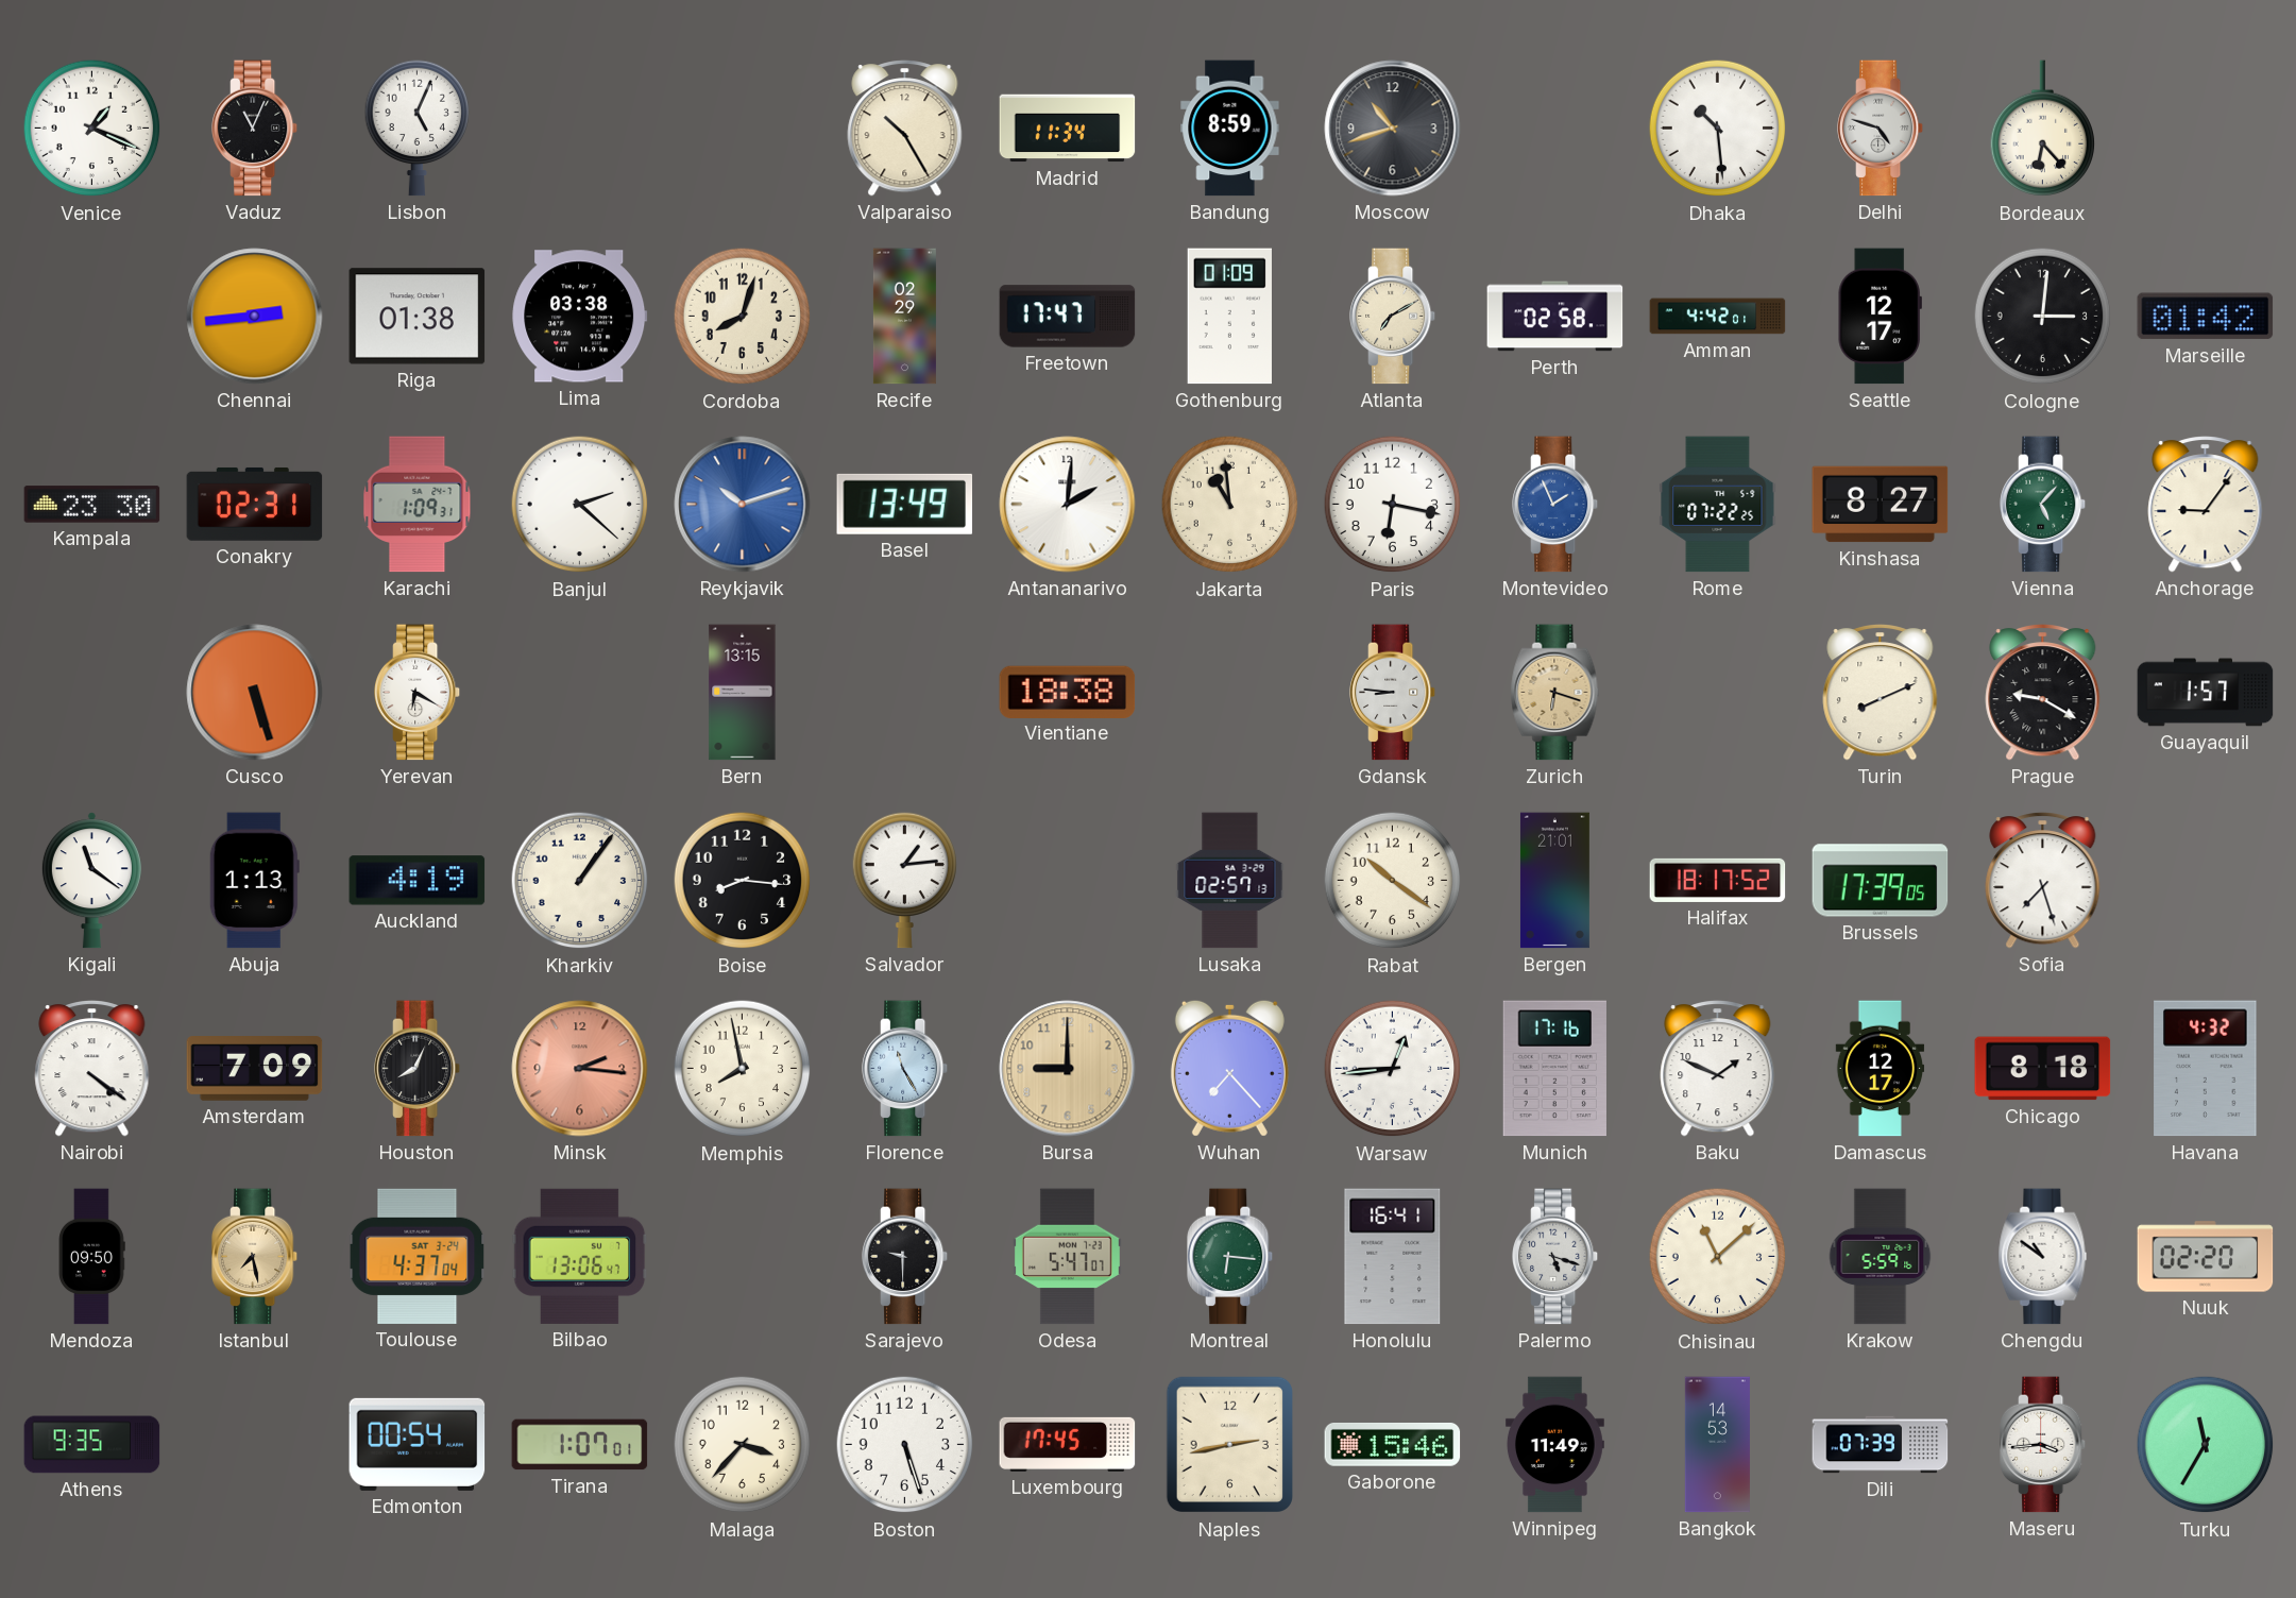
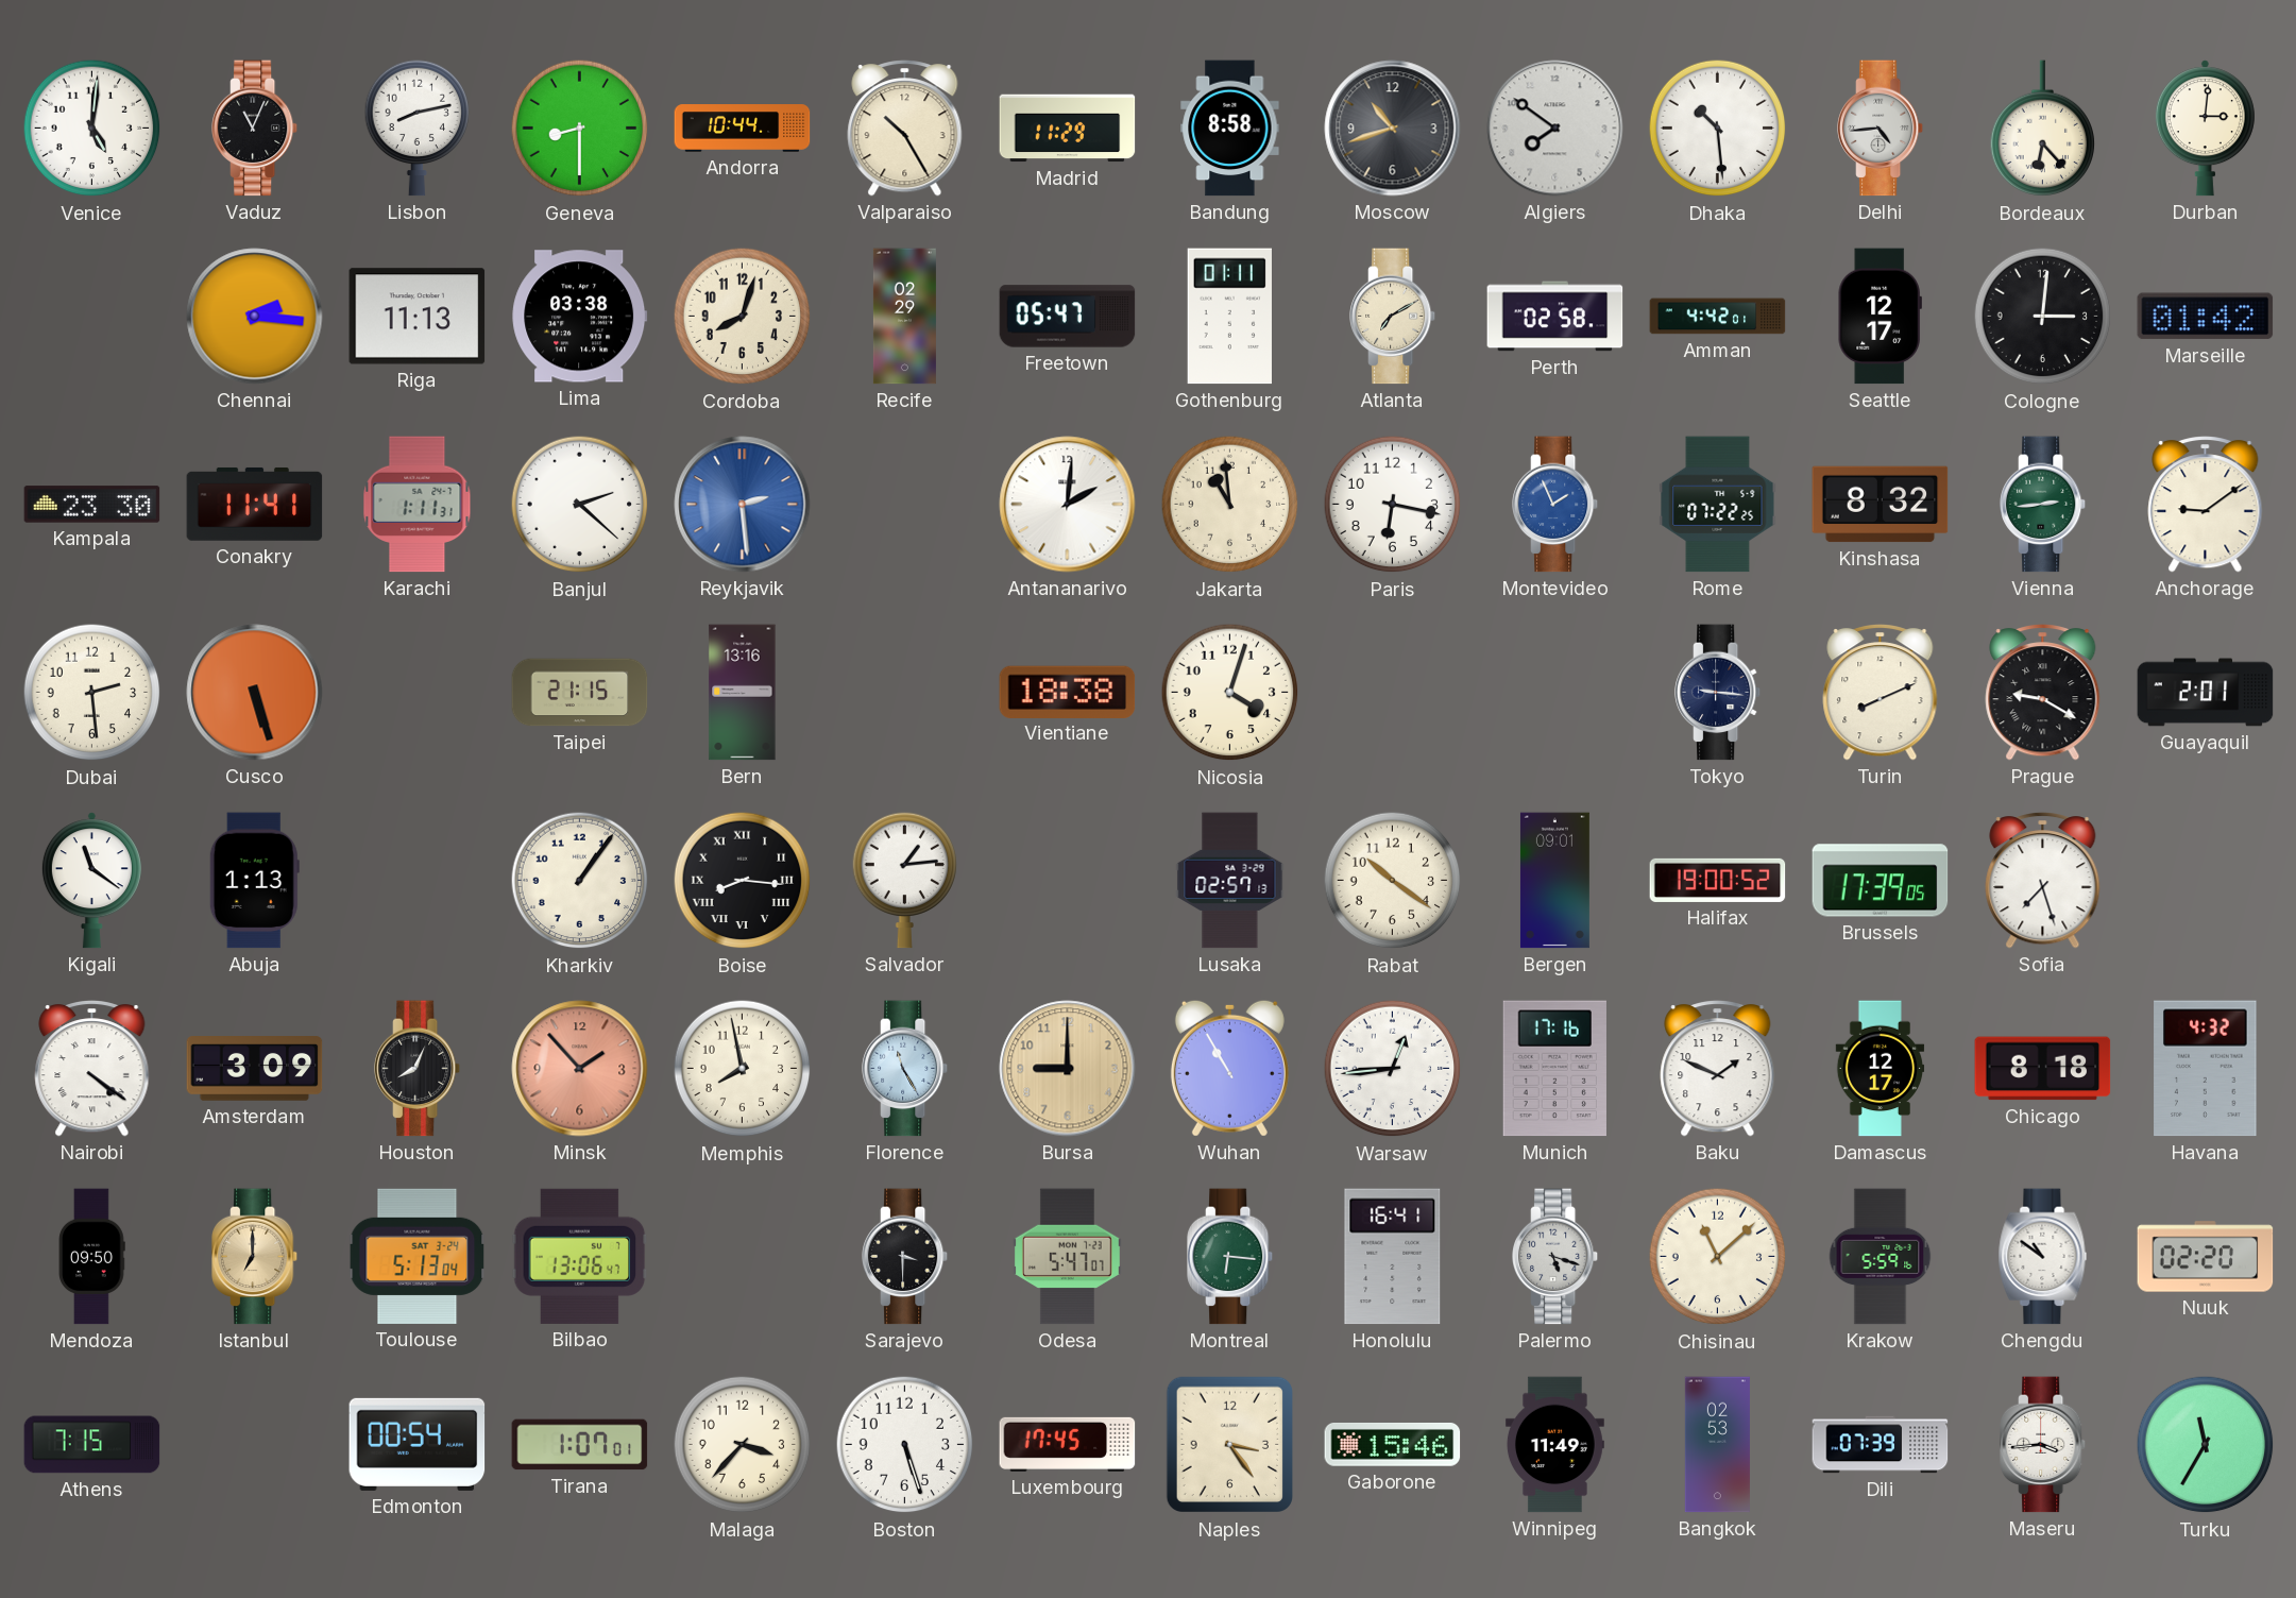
Venice: 1:19 -> 5:01 (92, 129)
Lisbon: 5:04 -> 8:13 (418, 127)
Geneva: none -> 8:30 (580, 129)
Andorra: none -> 10:44 (743, 129)
Madrid: 11:34 -> 11:29 (1068, 129)
Bandung: 8:59 -> 8:58 (1230, 129)
Algiers: none -> 7:51 (1555, 129)
Delhi: 4:48 -> 4:44 (1881, 129)
Durban: none -> 3:01 (2205, 129)
Chennai: 2:44 -> 2:16 (255, 317)
Riga: 01:38 -> 11:13 (418, 317)
Freetown: 17:47 -> 05:47 (1068, 317)
Gothenburg: 01:09 -> 01:11 (1229, 317)
Conakry: 02:31 -> 11:41 (255, 504)
Karachi: 1:09 -> 1:11 (418, 505)
Reykjavik: 10:12 -> 2:29 (743, 505)
Basel: 13:49 -> none (905, 504)
Kinshasa: 8:27 -> 8:32 (1881, 505)
Vienna: 5:07 -> 2:44 (2043, 505)
Anchorage: 9:06 -> 9:09 (2206, 505)
Dubai: none -> 2:29 (92, 693)
Yerevan: 6:20 -> none (418, 693)
Taipei: none -> 21:15 (580, 693)
Bern: 13:15 -> 13:16 (743, 693)
Nicosia: none -> 4:03 (1230, 693)
Gdansk: 8:46 -> none (1393, 693)
Zurich: 6:18 -> none (1555, 693)
Tokyo: none -> 9:16 (1718, 693)
Guayaquil: 1:57 -> 2:01 (2206, 693)
Auckland: 4:19 -> none (418, 881)
Boise numerals: Arabic -> Roman (743, 881)
Bergen: 21:01 -> 09:01 (1554, 881)
Halifax: 18:17 -> 19:00 (1718, 880)
Amsterdam: 7:09 -> 3:09 (255, 1069)
Minsk: 2:16 -> 1:53 (580, 1069)
Wuhan: 7:23 -> 10:55 (1229, 1068)
Istanbul: 7:28 -> 7:00 (255, 1257)
Toulouse: 4:37 -> 5:13 (418, 1256)
Sarajevo: 9:30 -> 3:30 (905, 1257)
Athens: 9:35 -> 7:15 (92, 1445)
Naples: 2:43 -> 3:24 (1229, 1445)
Bangkok: 14:53 -> 02:53 (1717, 1445)
